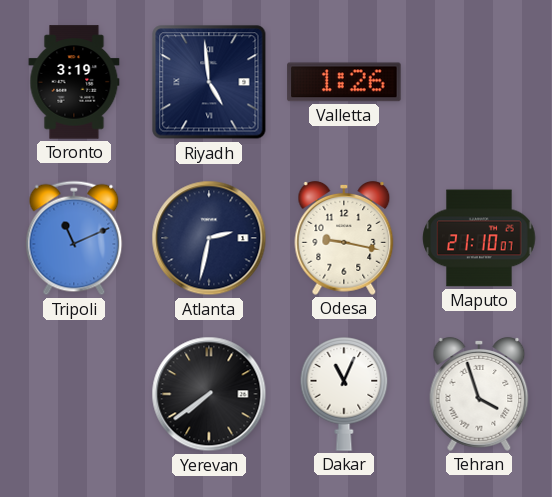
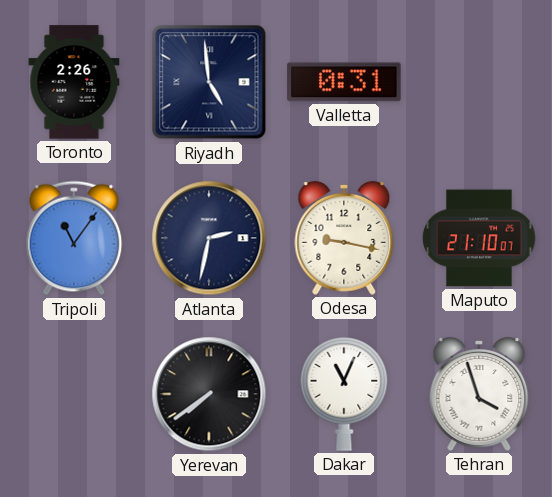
Toronto: 3:19 -> 2:26 (74, 82)
Valletta: 1:26 -> 0:31 (344, 82)
Tripoli: 11:11 -> 11:06 (74, 238)
